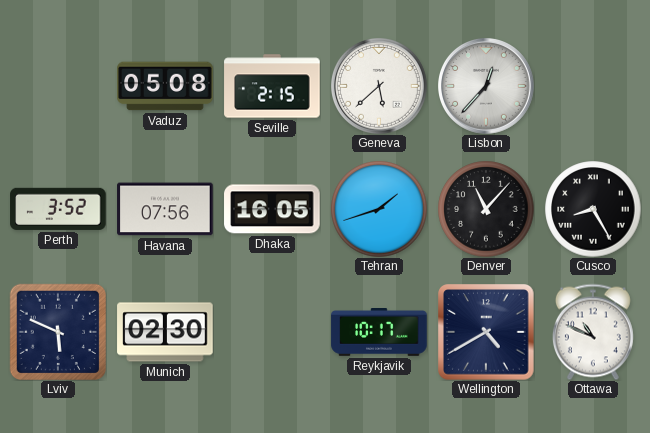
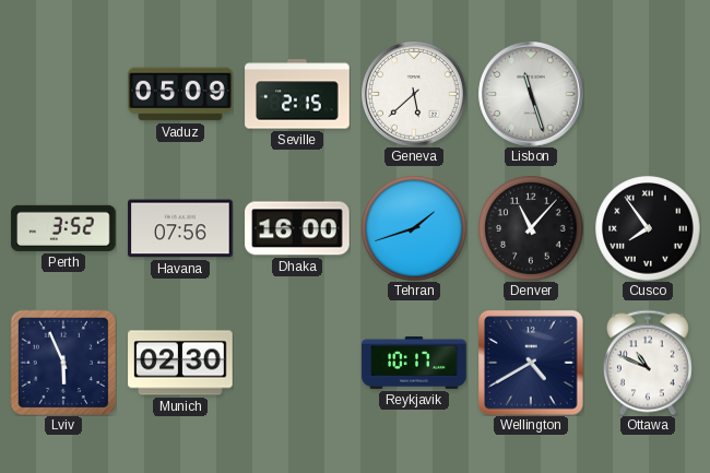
Vaduz: 05:08 -> 05:09 (180, 94)
Lisbon: 12:37 -> 11:27 (532, 95)
Dhaka: 16:05 -> 16:00 (297, 228)
Cusco: 8:25 -> 7:54 (648, 228)
Lviv: 5:49 -> 5:56 (63, 363)
